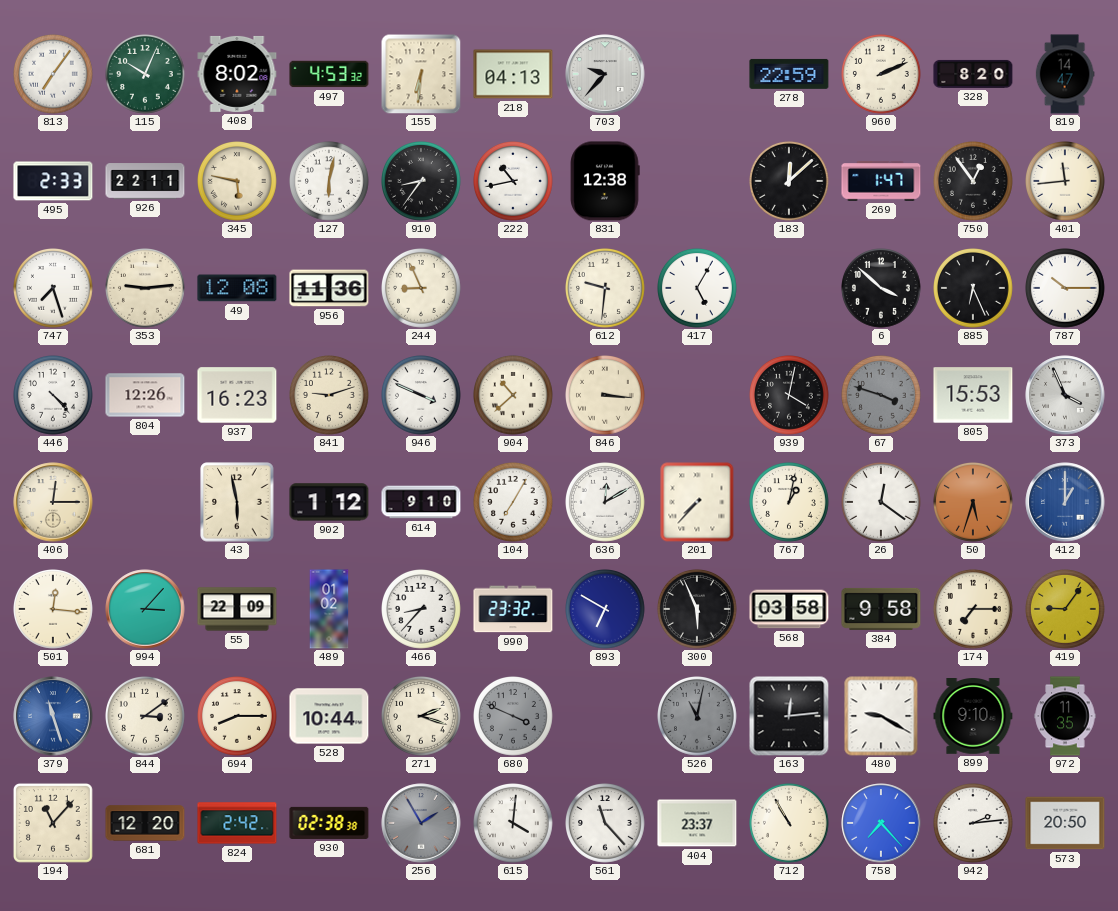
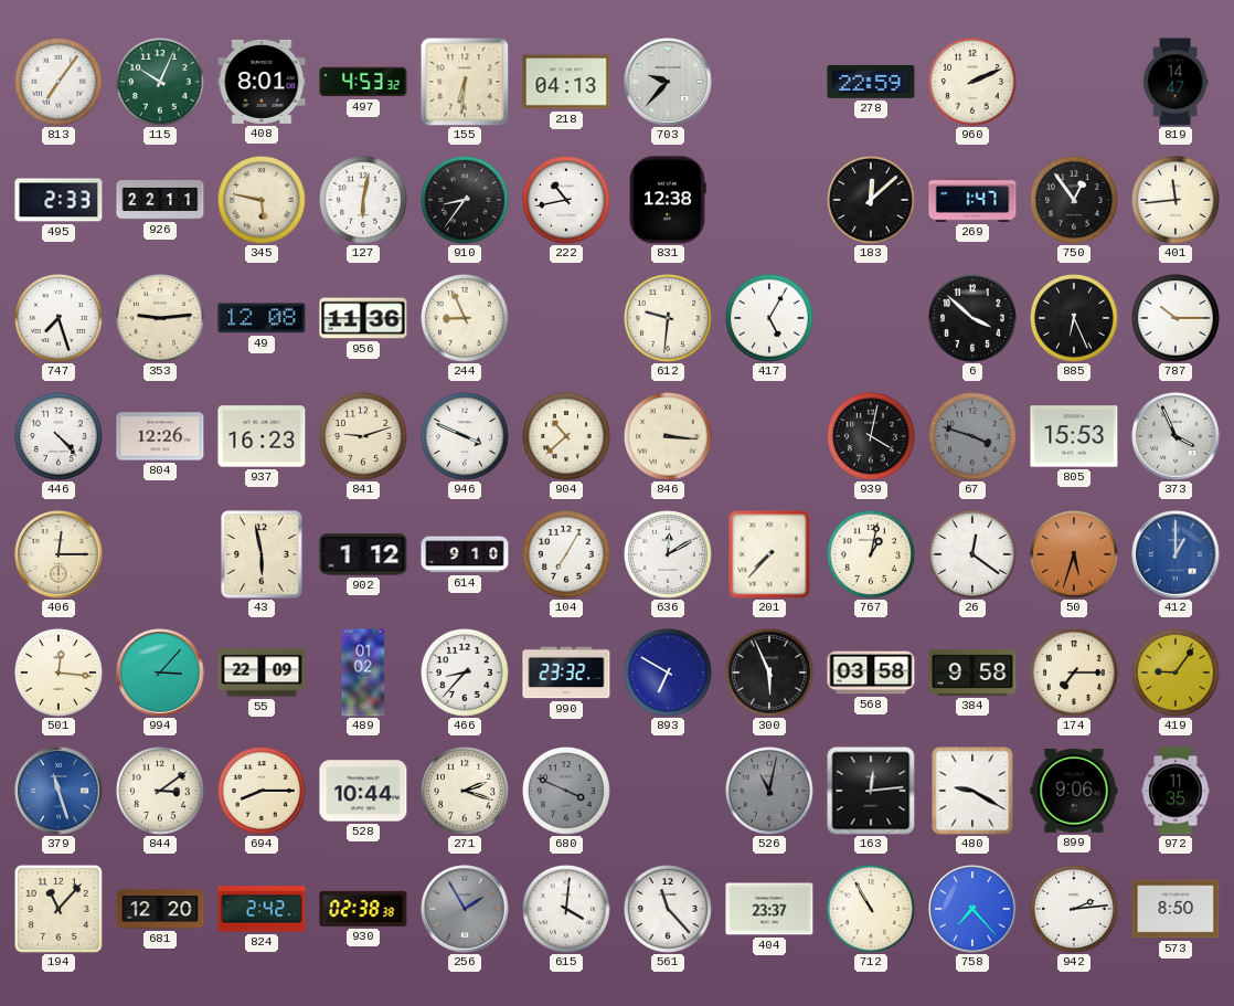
408: 8:02 -> 8:01 (262, 82)
328: 8:20 -> none (973, 74)
899: 9:10 -> 9:06 (1074, 792)
573: 20:50 -> 8:50 (1176, 909)
